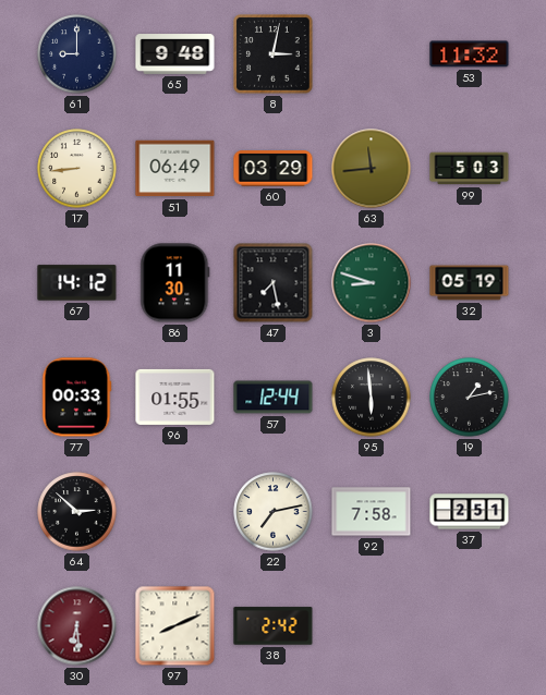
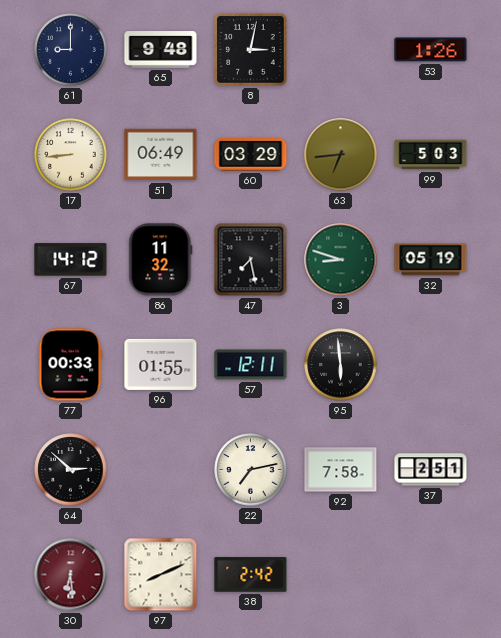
53: 11:32 -> 1:26 (431, 50)
63: 11:44 -> 6:44 (341, 155)
86: 11:30 -> 11:32 (161, 260)
57: 12:44 -> 12:11 (251, 365)
19: 1:13 -> none (470, 398)
